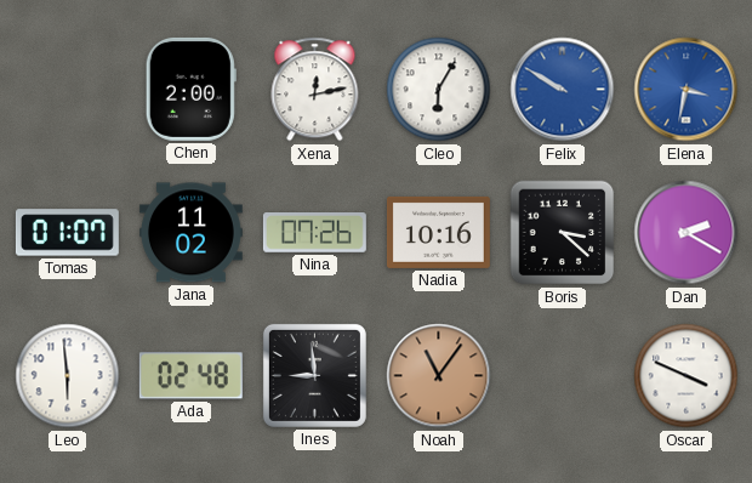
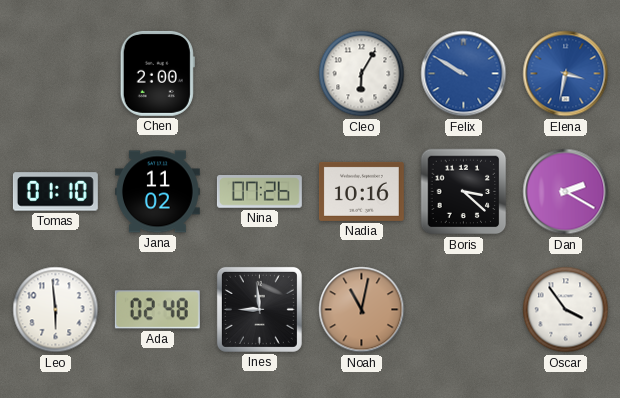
Xena: 12:13 -> none (315, 90)
Tomas: 01:07 -> 01:10 (55, 192)
Noah: 11:06 -> 11:02 (362, 310)
Oscar: 3:49 -> 3:54 (566, 310)
